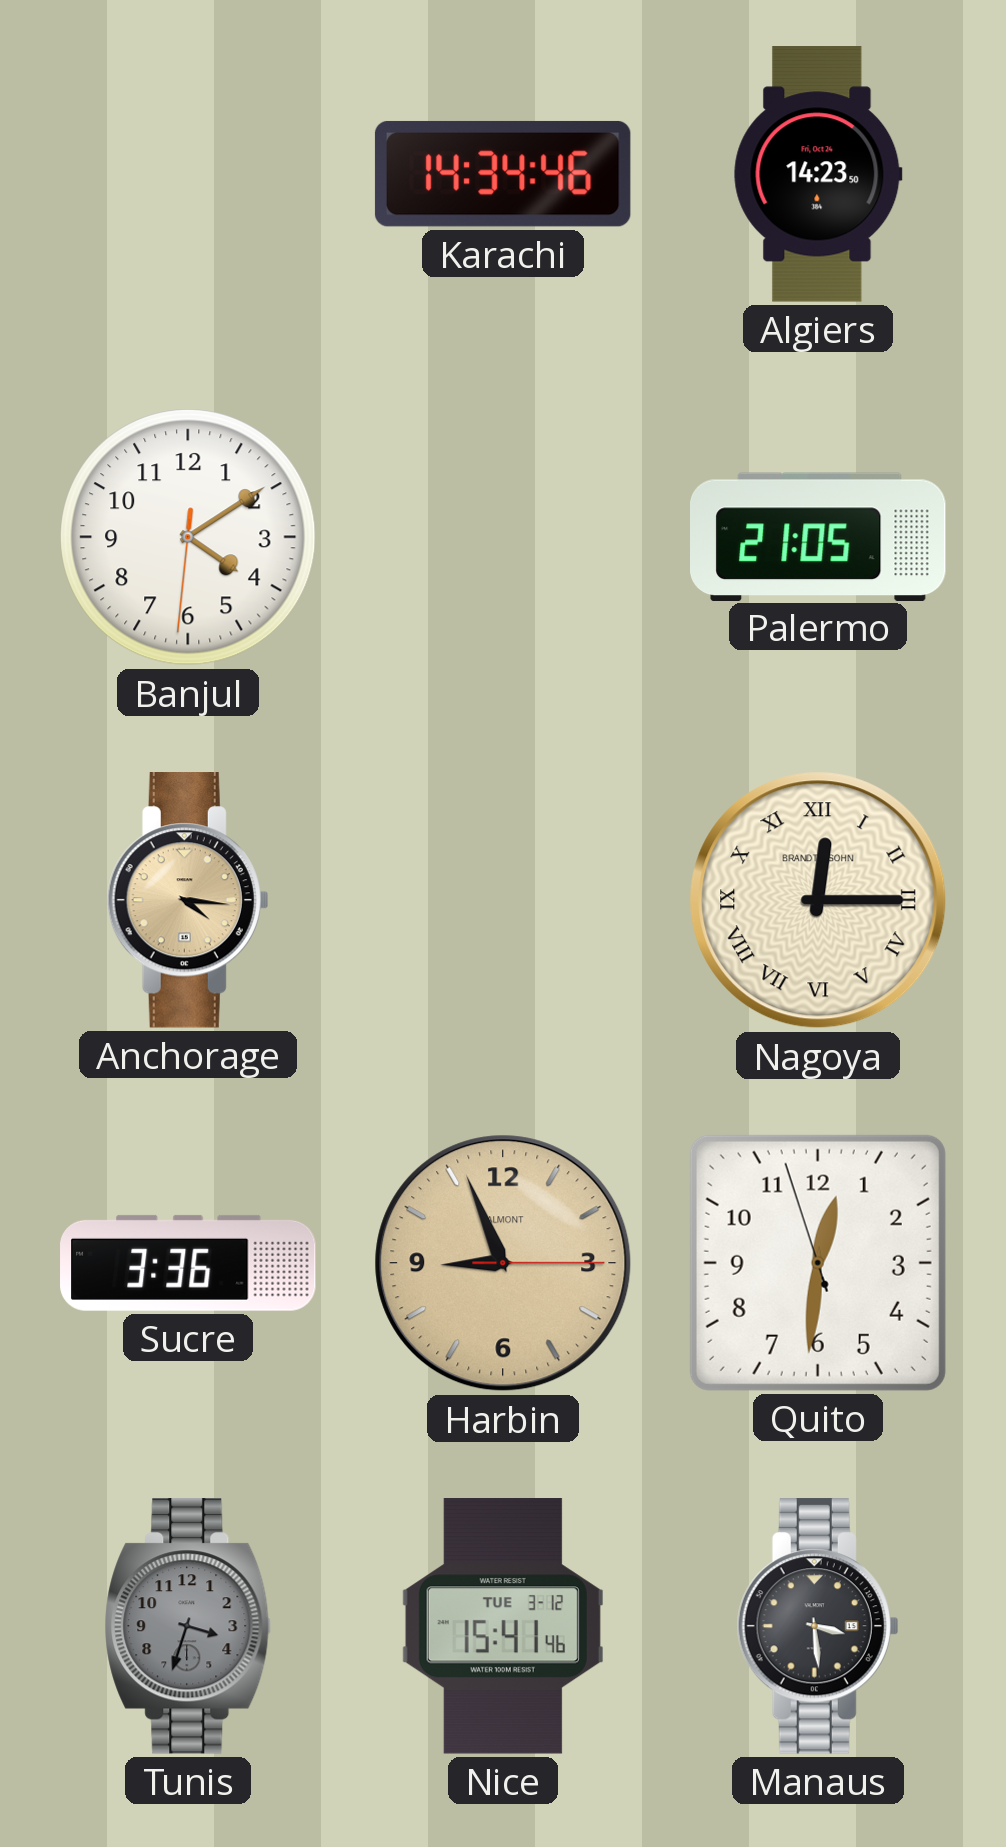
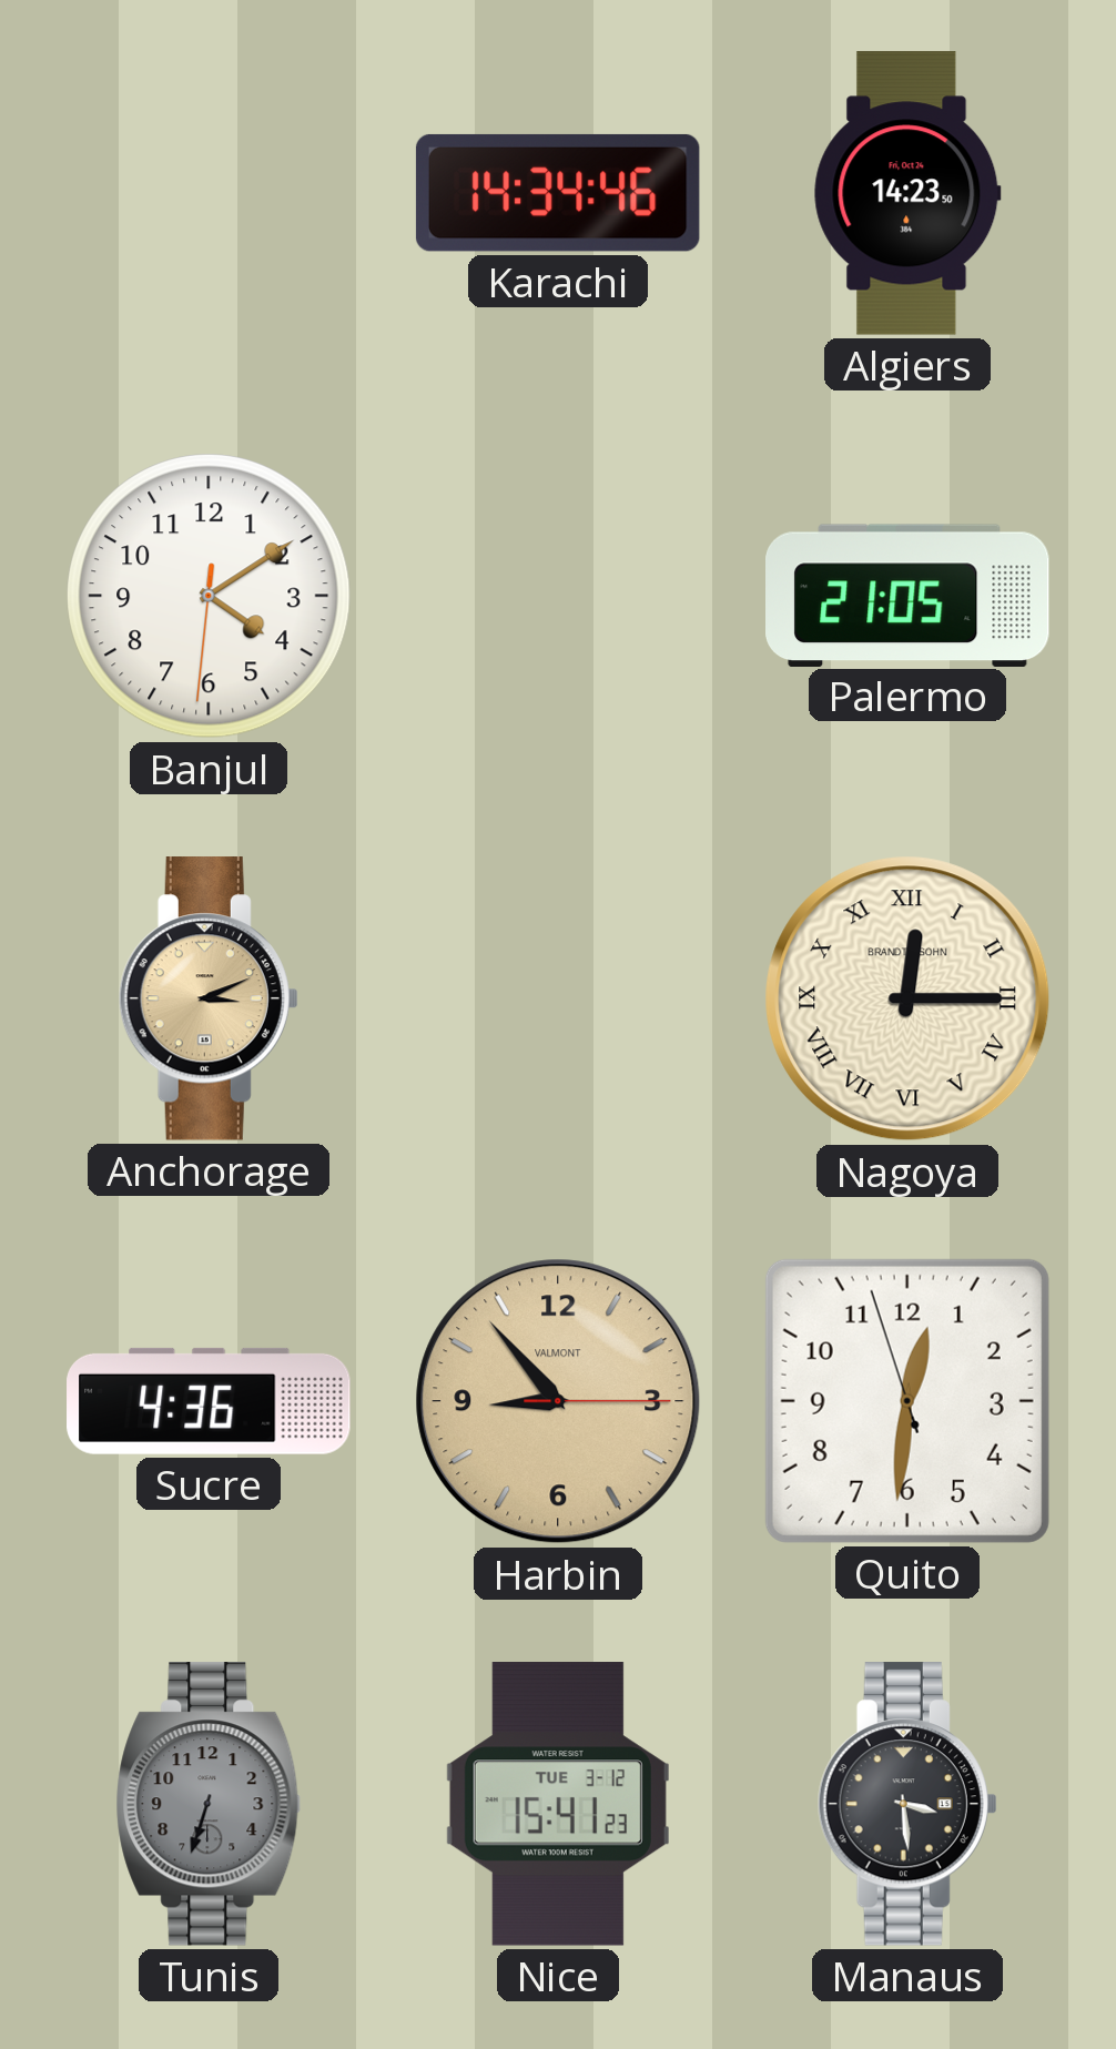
Anchorage: 4:16 -> 3:11 (209, 998)
Sucre: 3:36 -> 4:36 (209, 1401)
Harbin: 8:56 -> 8:53 (558, 1401)
Tunis: 3:33 -> 6:33 (209, 1804)
Nice: 15:41:46 -> 15:41:23 (558, 1804)
